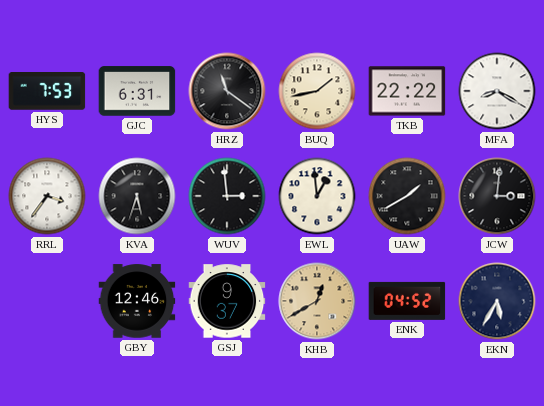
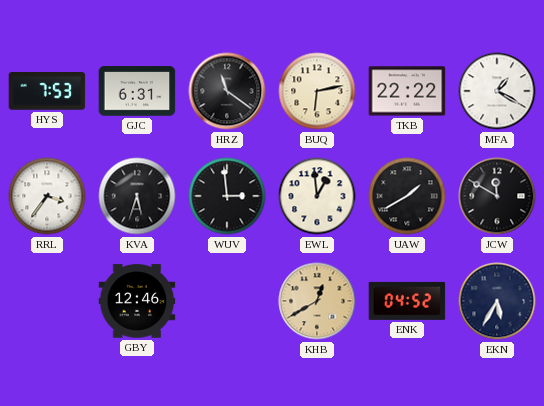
BUQ: 1:43 -> 6:13 (317, 91)
MFA: 8:20 -> 1:20 (497, 91)
JCW: 3:01 -> 11:50 (497, 196)
GSJ: 9:37 -> none (227, 301)
